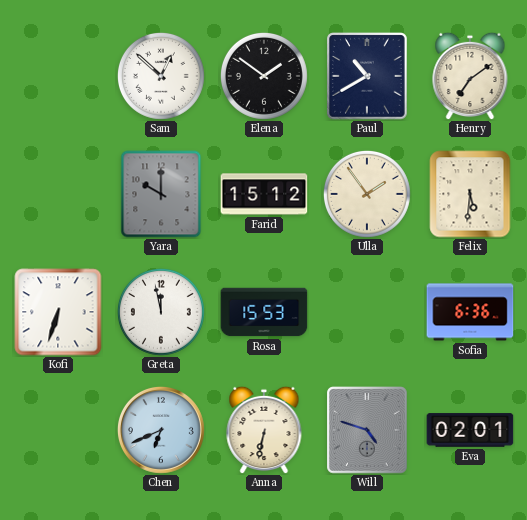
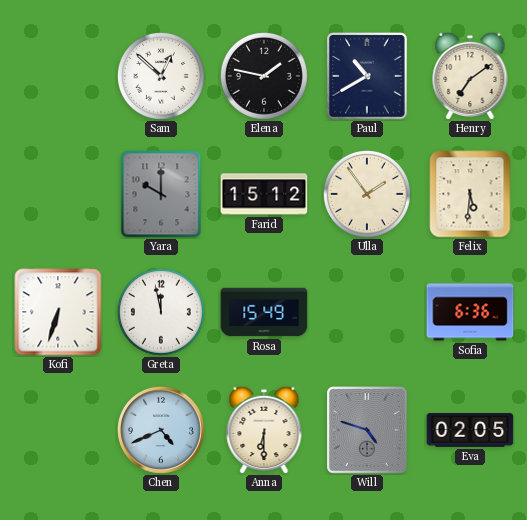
Elena: 1:51 -> 1:47 (264, 76)
Rosa: 15:53 -> 15:49 (264, 312)
Chen: 6:41 -> 4:41 (161, 430)
Anna: 6:32 -> 6:30 (264, 430)
Eva: 02:01 -> 02:05 (470, 430)
